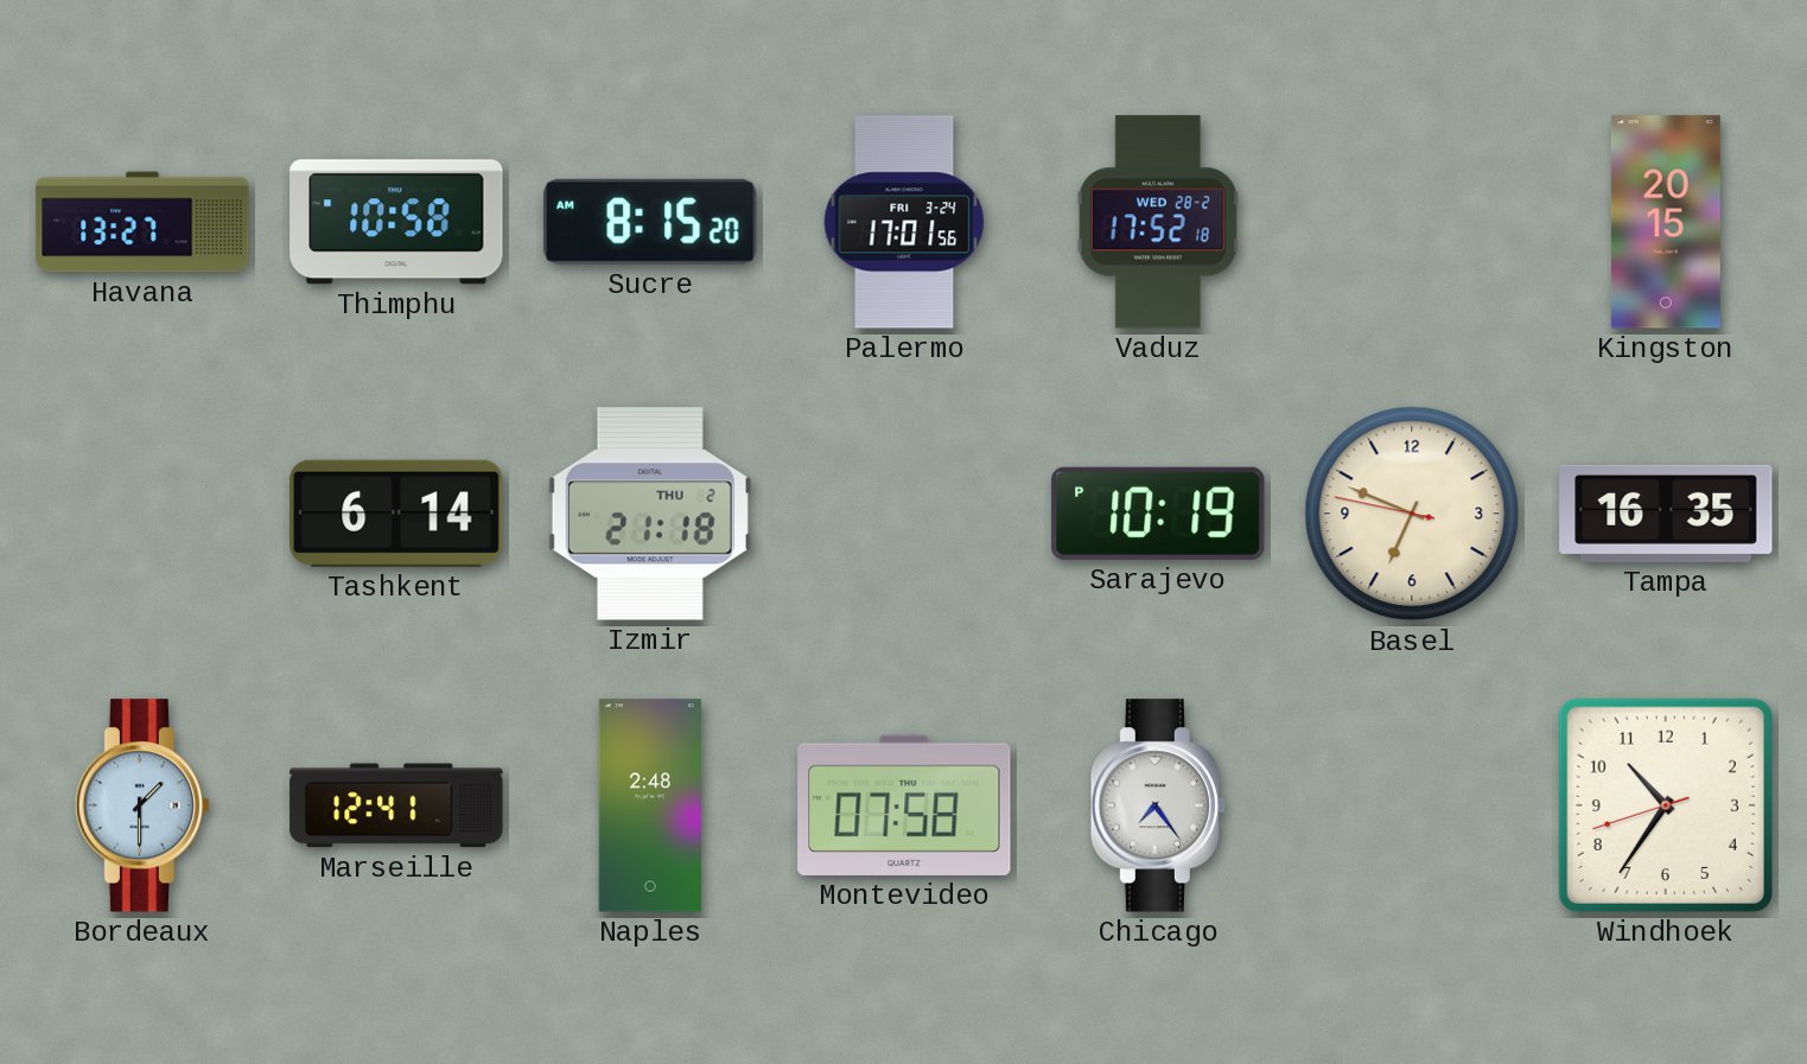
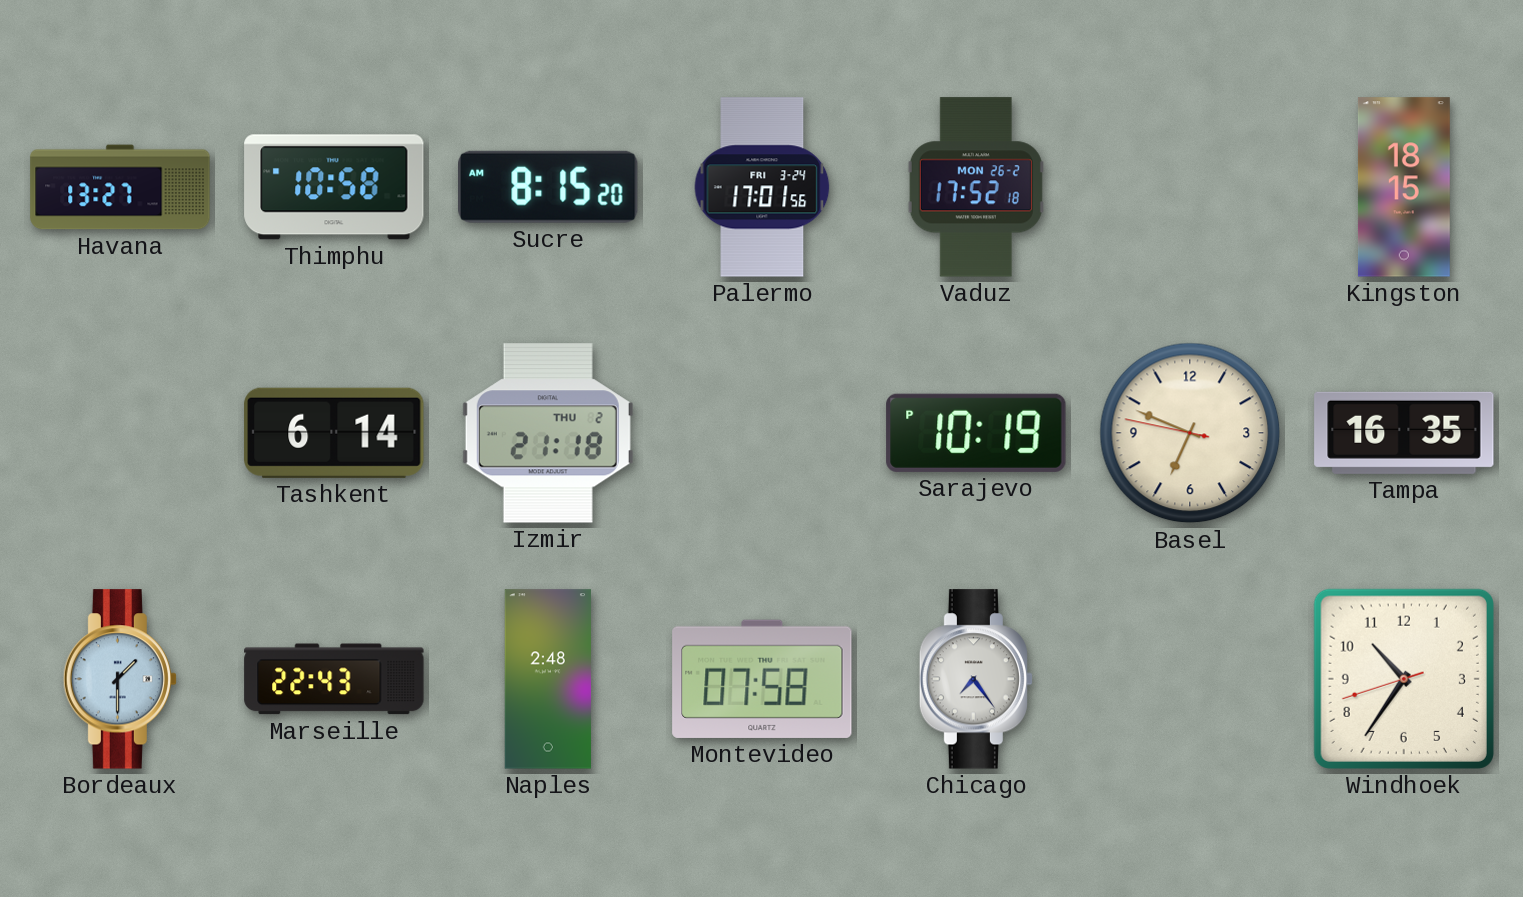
Vaduz date: WED 28-2 -> MON 26-2 (976, 187)
Kingston: 20:15 -> 18:15 (1404, 187)
Marseille: 12:41 -> 22:43 (334, 679)
